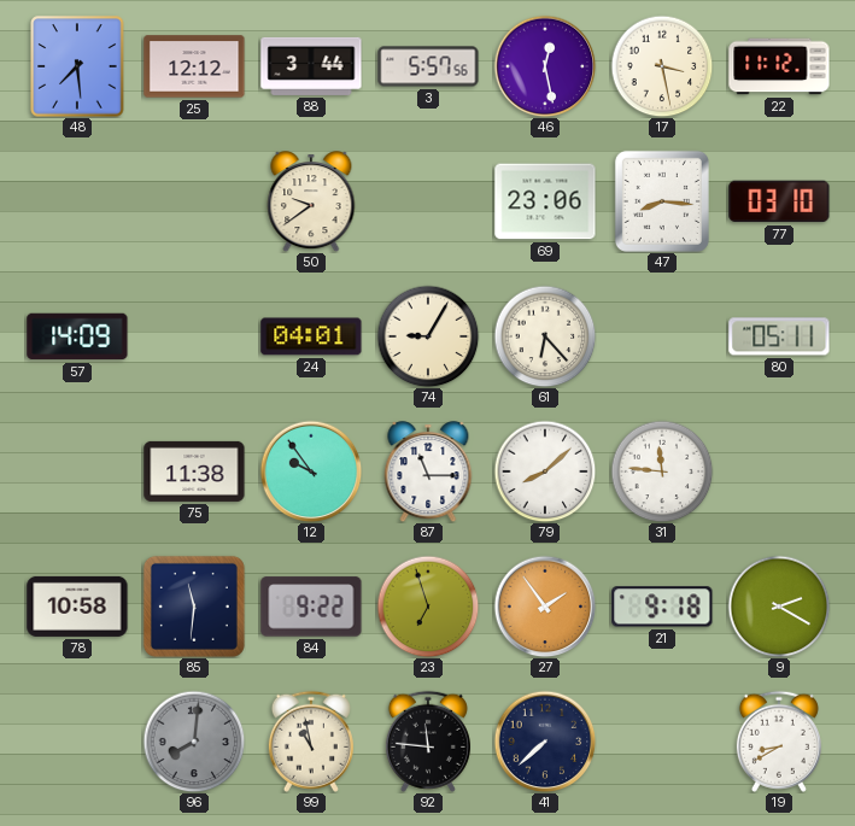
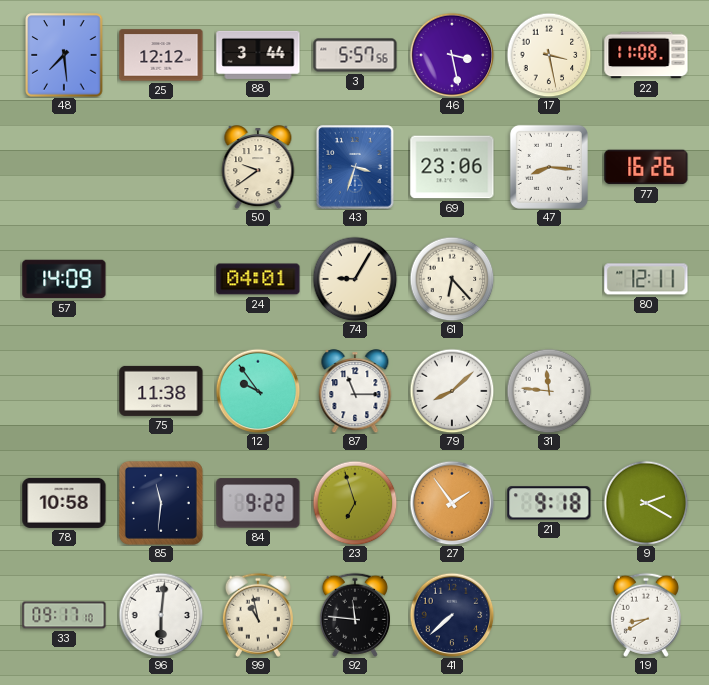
46: 12:28 -> 3:28 (452, 55)
22: 11:12 -> 11:08 (646, 55)
43: none -> 3:33 (355, 167)
77: 03:10 -> 16:26 (646, 167)
80: 05:11 -> 12:11 (646, 279)
33: none -> 09:17 (64, 615)
96: 8:01 -> 6:01 (161, 615)
96 dial: grey -> white (161, 615)
